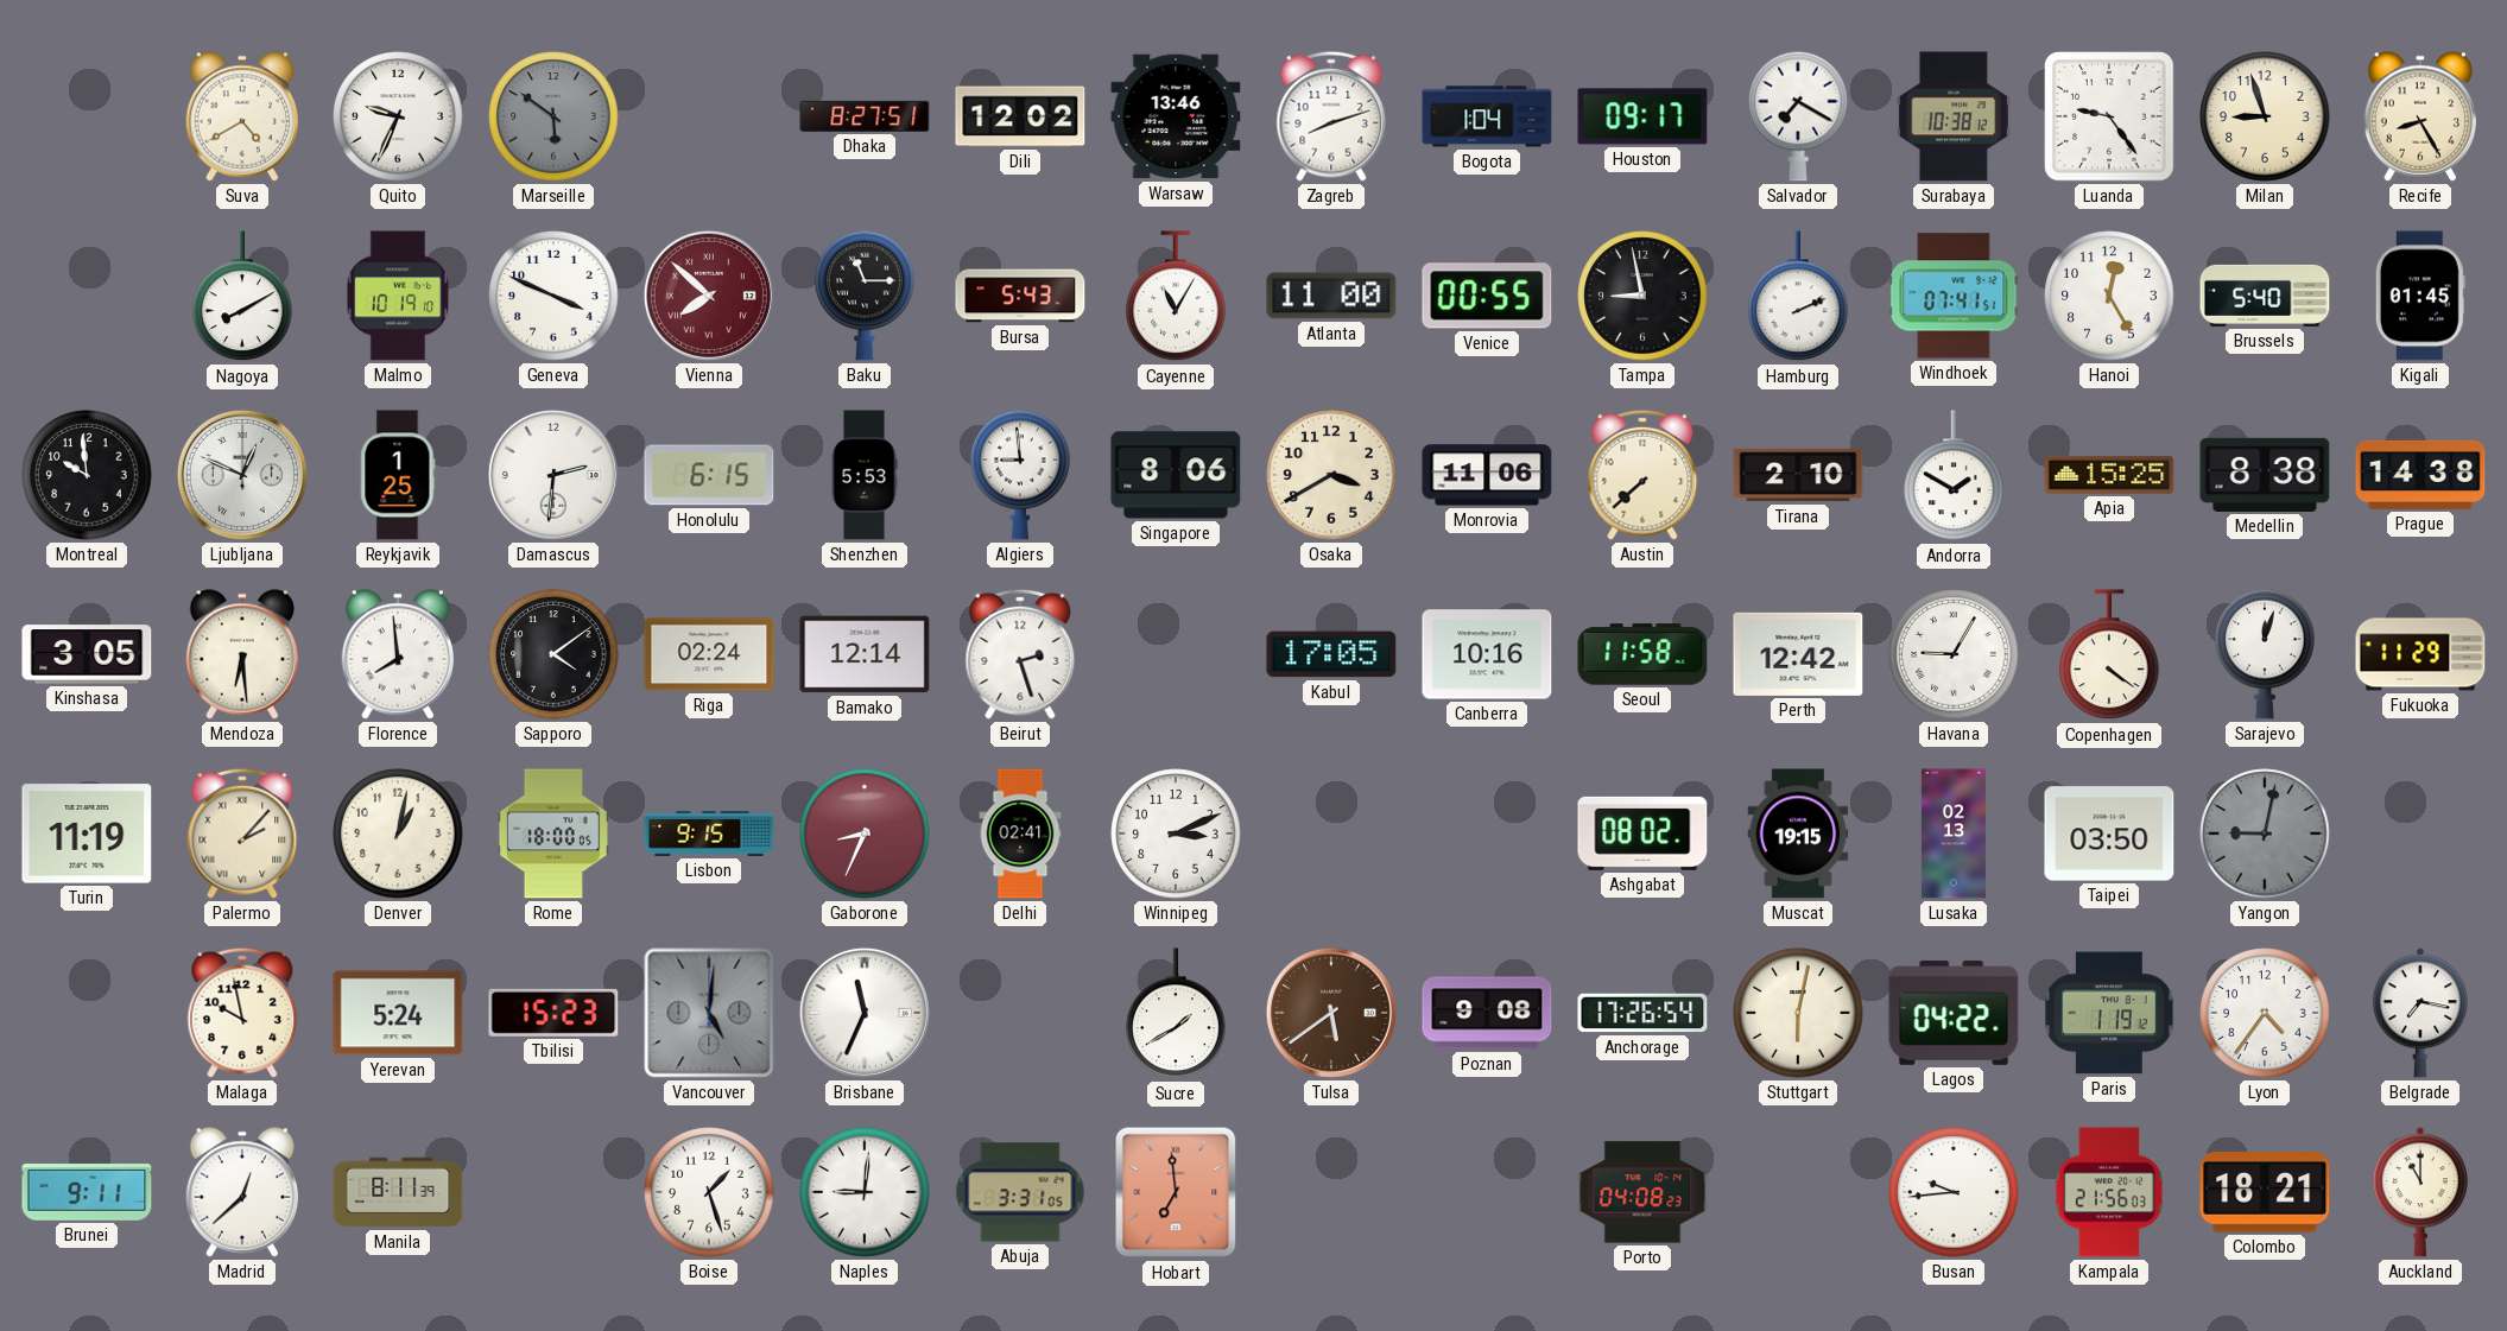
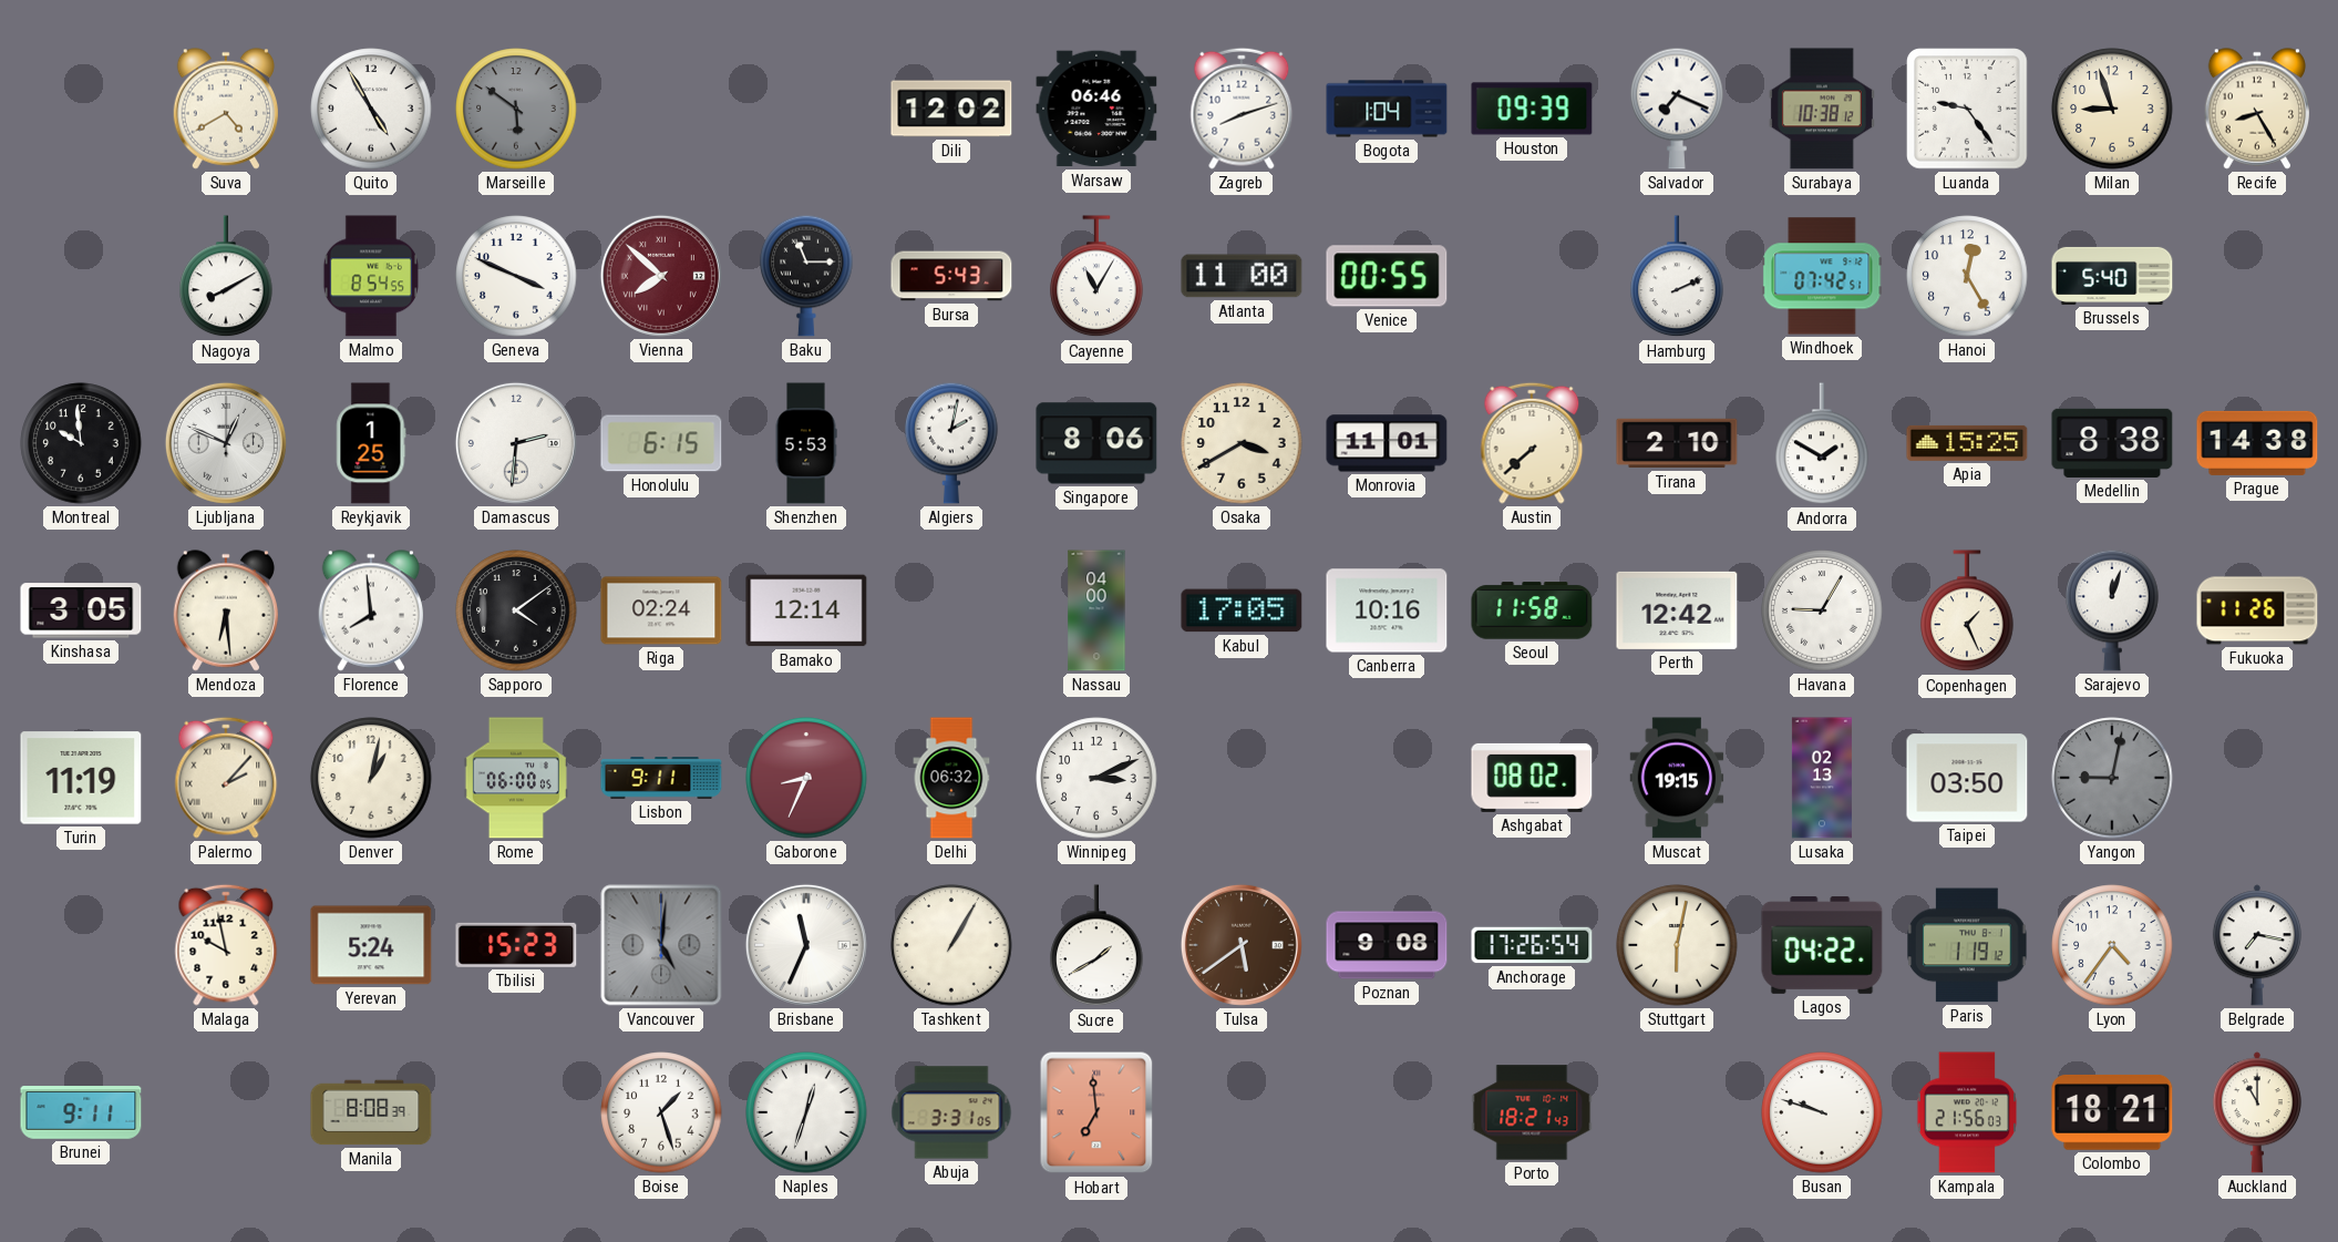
Quito: 9:34 -> 4:55 (371, 109)
Dhaka: 8:27 -> none (865, 116)
Warsaw: 13:46 -> 06:46 (1096, 109)
Houston: 09:17 -> 09:39 (1532, 109)
Salvador: 7:20 -> 7:19 (1677, 109)
Malmo: 10:19 -> 8:54 (371, 276)
Tampa: 8:58 -> none (1642, 296)
Windhoek: 07:41 -> 07:42 (1822, 276)
Kigali: 01:45 -> none (2420, 296)
Algiers: 8:59 -> 2:02 (951, 443)
Monrovia: 11:06 -> 11:01 (1387, 443)
Beirut: 2:27 -> none (1020, 654)
Nassau: none -> 04:00 (1096, 610)
Copenhagen: 4:21 -> 1:26 (1967, 612)
Fukuoka: 11:29 -> 11:26 (2257, 610)
Rome: 18:00 -> 06:00 (516, 778)
Lisbon: 9:15 -> 9:11 (661, 778)
Delhi: 02:41 -> 06:32 (951, 778)
Tashkent: none -> 1:05 (951, 945)
Madrid: 12:38 -> none (242, 1192)
Manila: 8:11 -> 8:08 (371, 1112)
Naples: 9:01 -> 12:33 (806, 1112)
Porto: 04:08 -> 18:21 (1532, 1112)
Busan: 9:44 -> 9:48 (1822, 1112)
